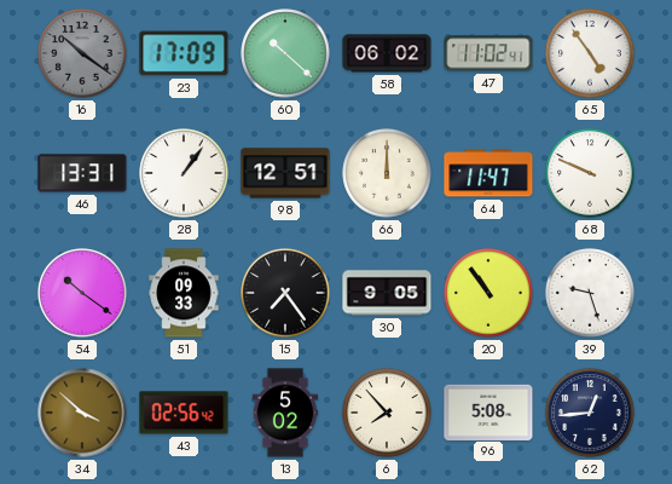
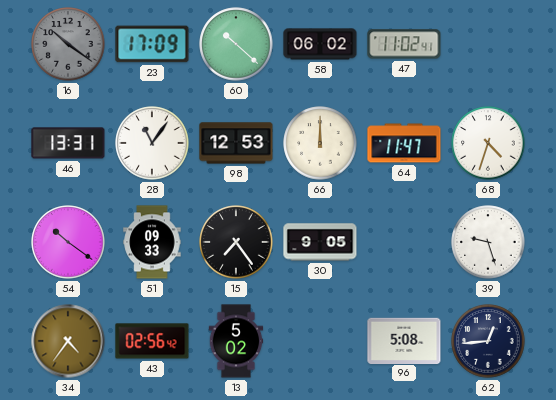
65: 4:54 -> none (590, 53)
28: 1:06 -> 11:06 (152, 143)
98: 12:51 -> 12:53 (236, 143)
68: 9:49 -> 4:33 (488, 143)
20: 10:54 -> none (488, 293)
34: 3:52 -> 4:36 (68, 341)
6: 7:53 -> none (387, 413)
